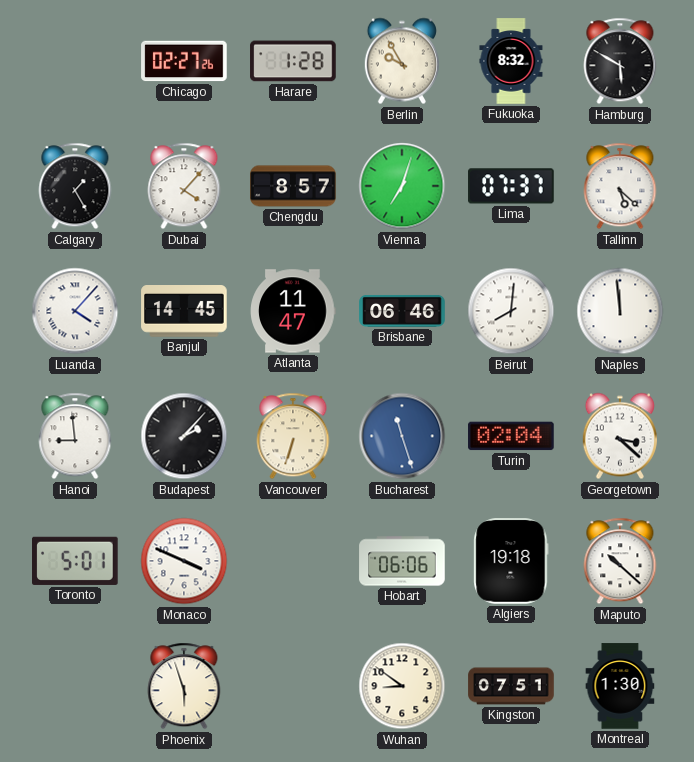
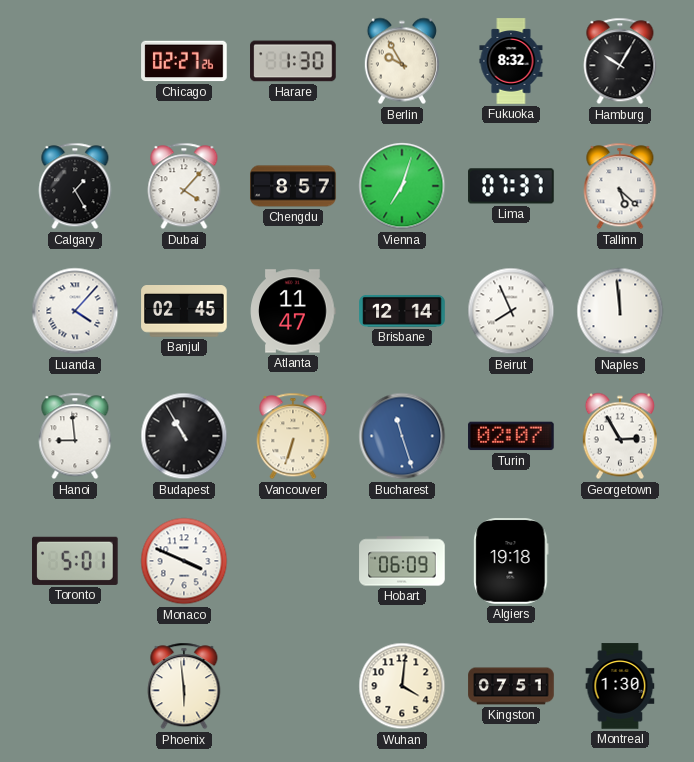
Harare: 1:28 -> 1:30 (293, 61)
Hamburg: 5:50 -> 10:05 (620, 61)
Banjul: 14:45 -> 02:45 (184, 312)
Brisbane: 06:46 -> 12:14 (402, 311)
Beirut: 8:01 -> 7:56 (511, 311)
Budapest: 2:07 -> 10:55 (184, 436)
Turin: 02:04 -> 02:07 (511, 436)
Georgetown: 3:22 -> 2:55 (620, 436)
Hobart: 06:06 -> 06:09 (402, 561)
Maputo: 10:22 -> none (620, 561)
Phoenix: 5:57 -> 5:59 (184, 686)
Wuhan: 8:51 -> 4:01 (402, 686)
